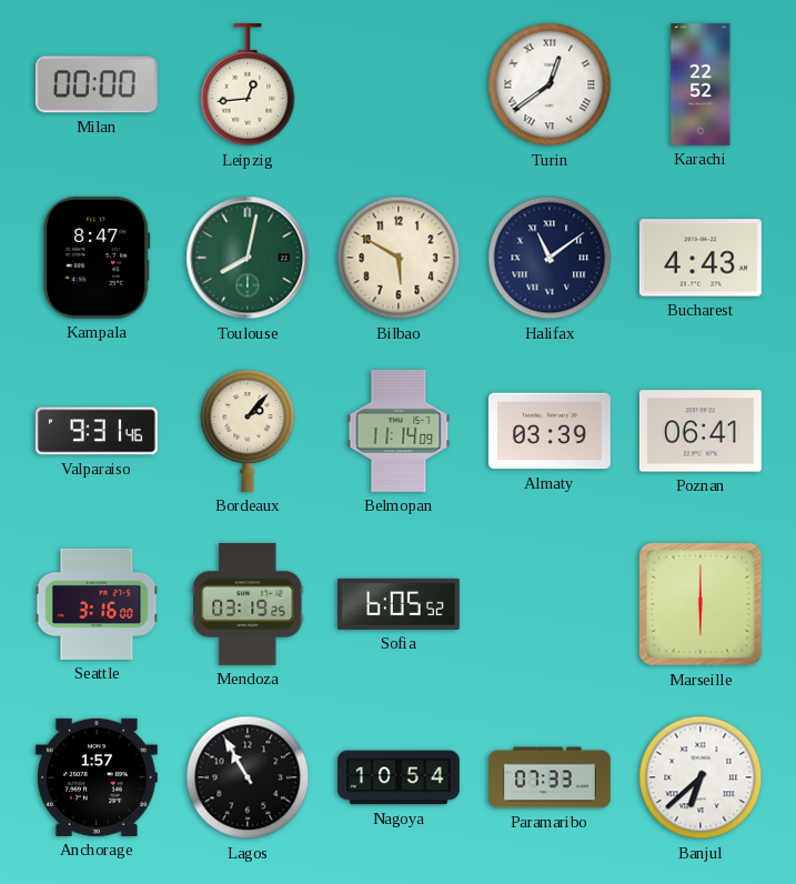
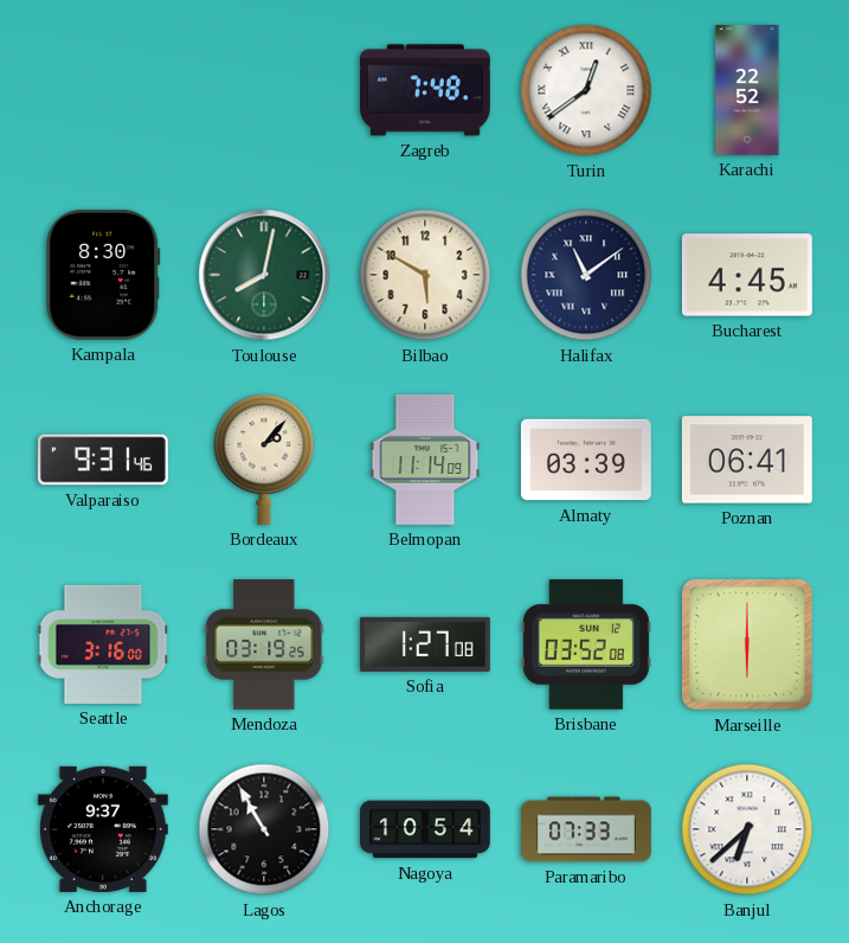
Milan: 00:00 -> none (97, 84)
Leipzig: 12:44 -> none (248, 84)
Zagreb: none -> 7:48 (425, 90)
Kampala: 8:47 -> 8:30 (103, 275)
Bucharest: 4:43 -> 4:45 (747, 275)
Sofia: 6:05 -> 1:27 (425, 644)
Brisbane: none -> 03:52 (586, 644)
Anchorage: 1:57 -> 9:37 (103, 829)
